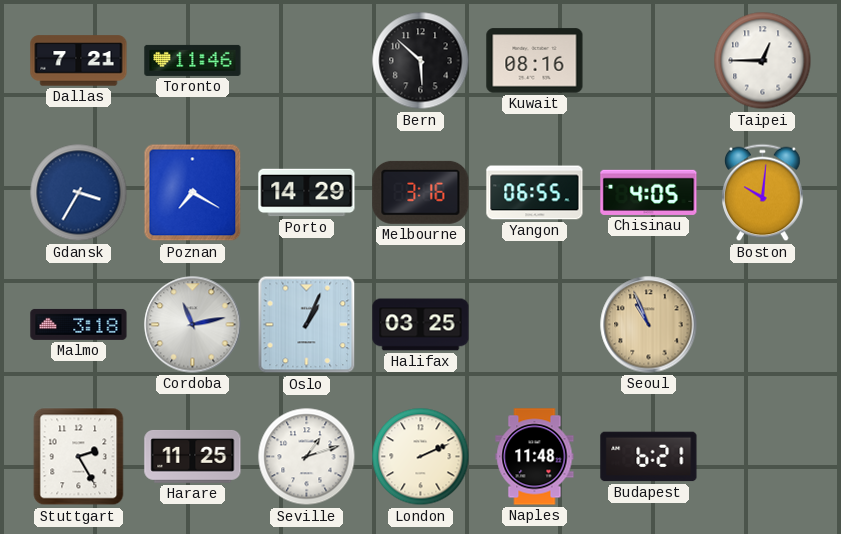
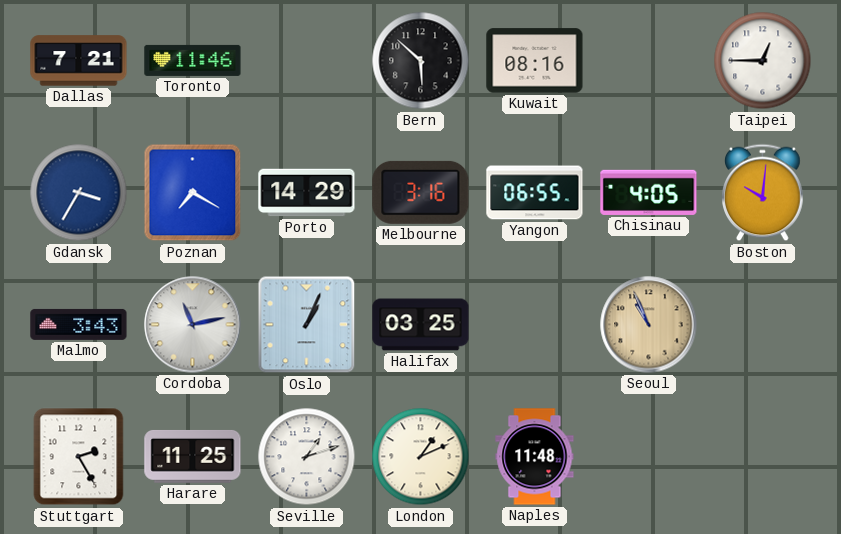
Malmo: 3:18 -> 3:43 (79, 324)
London: 2:11 -> 1:11 (421, 457)
Budapest: 6:21 -> none (649, 457)
